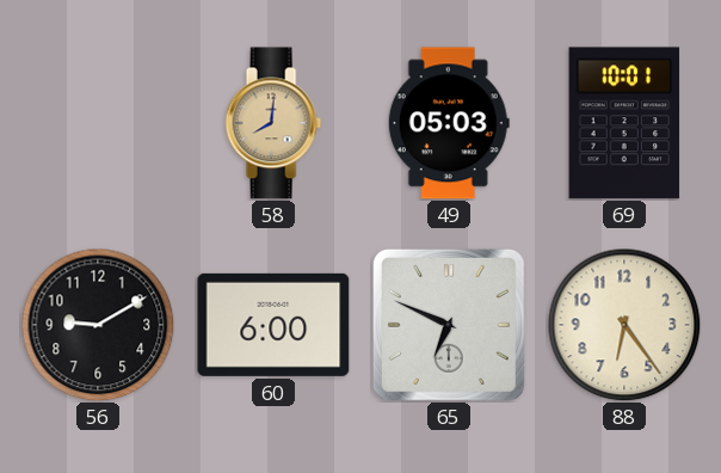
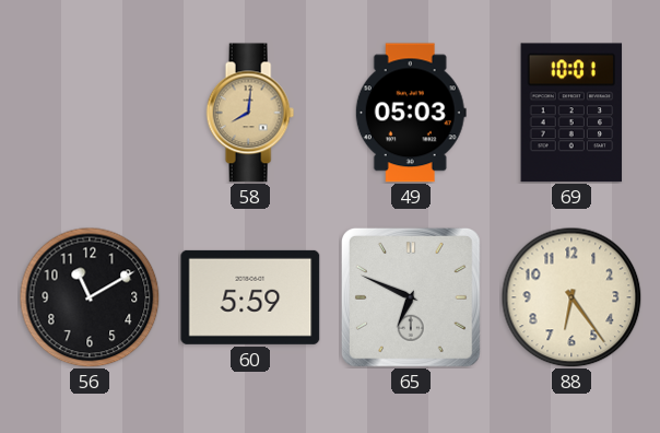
56: 9:10 -> 11:10 (90, 297)
60: 6:00 -> 5:59 (250, 297)
